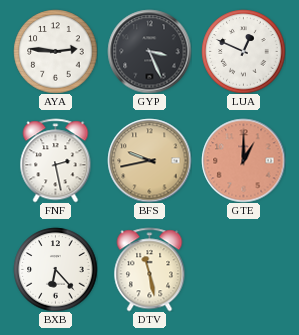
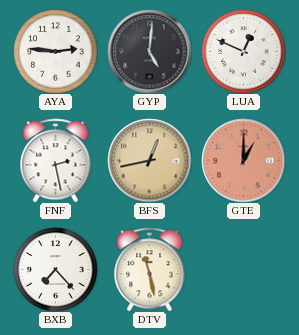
GYP: 3:26 -> 5:01 (149, 51)
BFS: 9:43 -> 12:43 (149, 160)
BXB: 6:23 -> 7:23 (55, 269)
